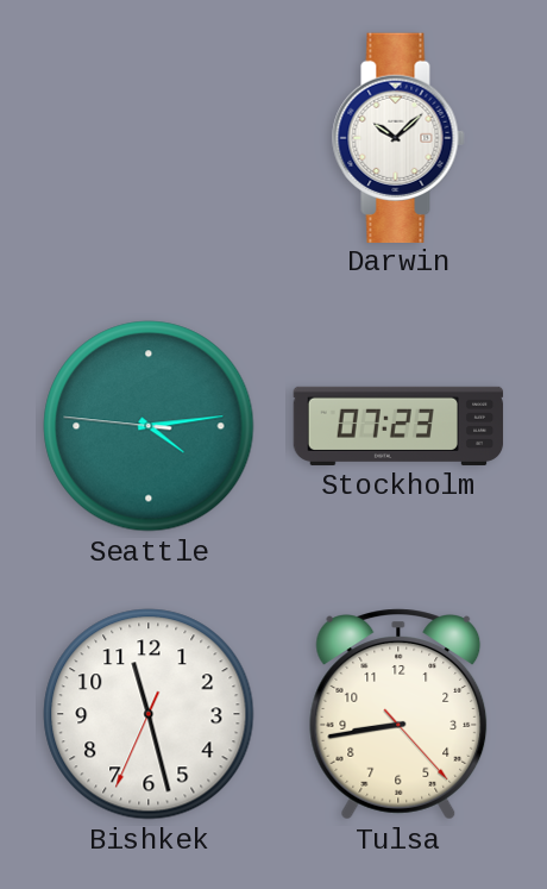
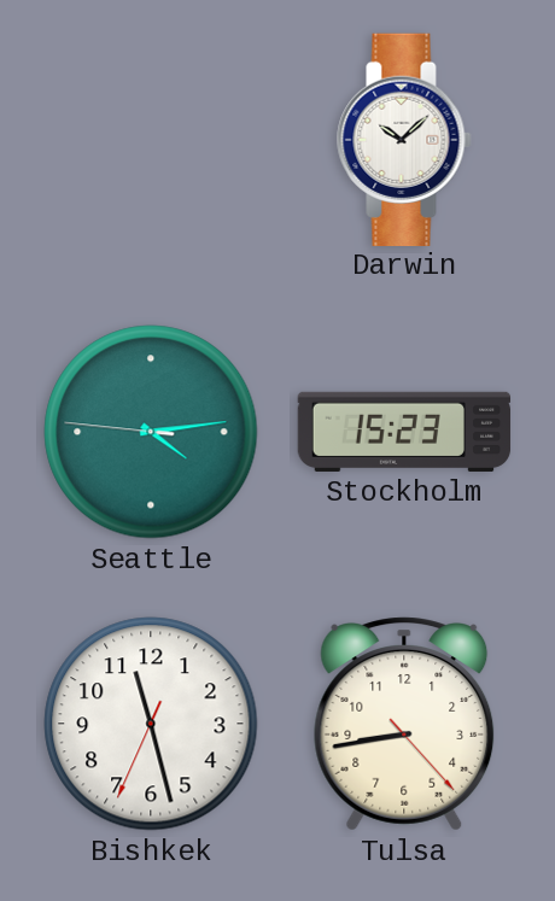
Stockholm: 07:23 -> 15:23 (404, 432)
